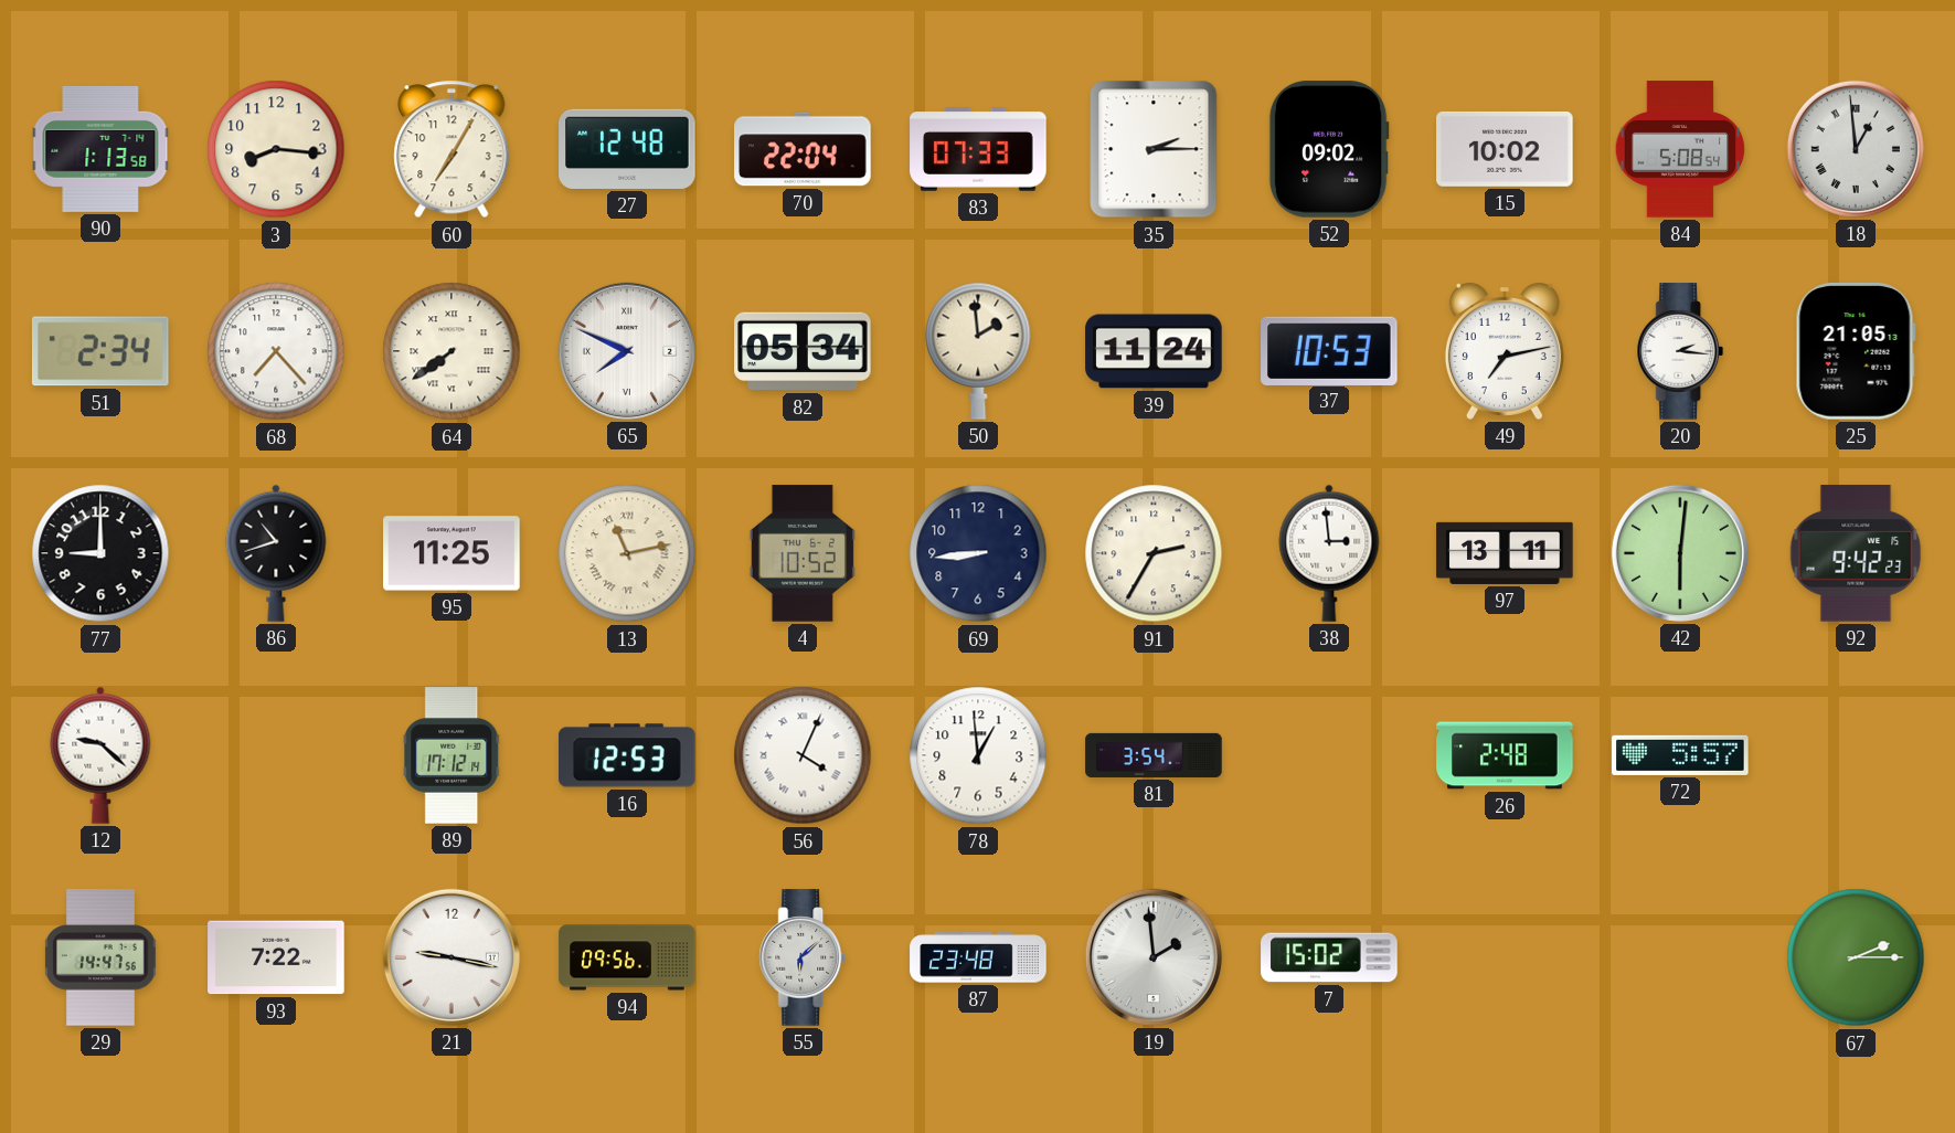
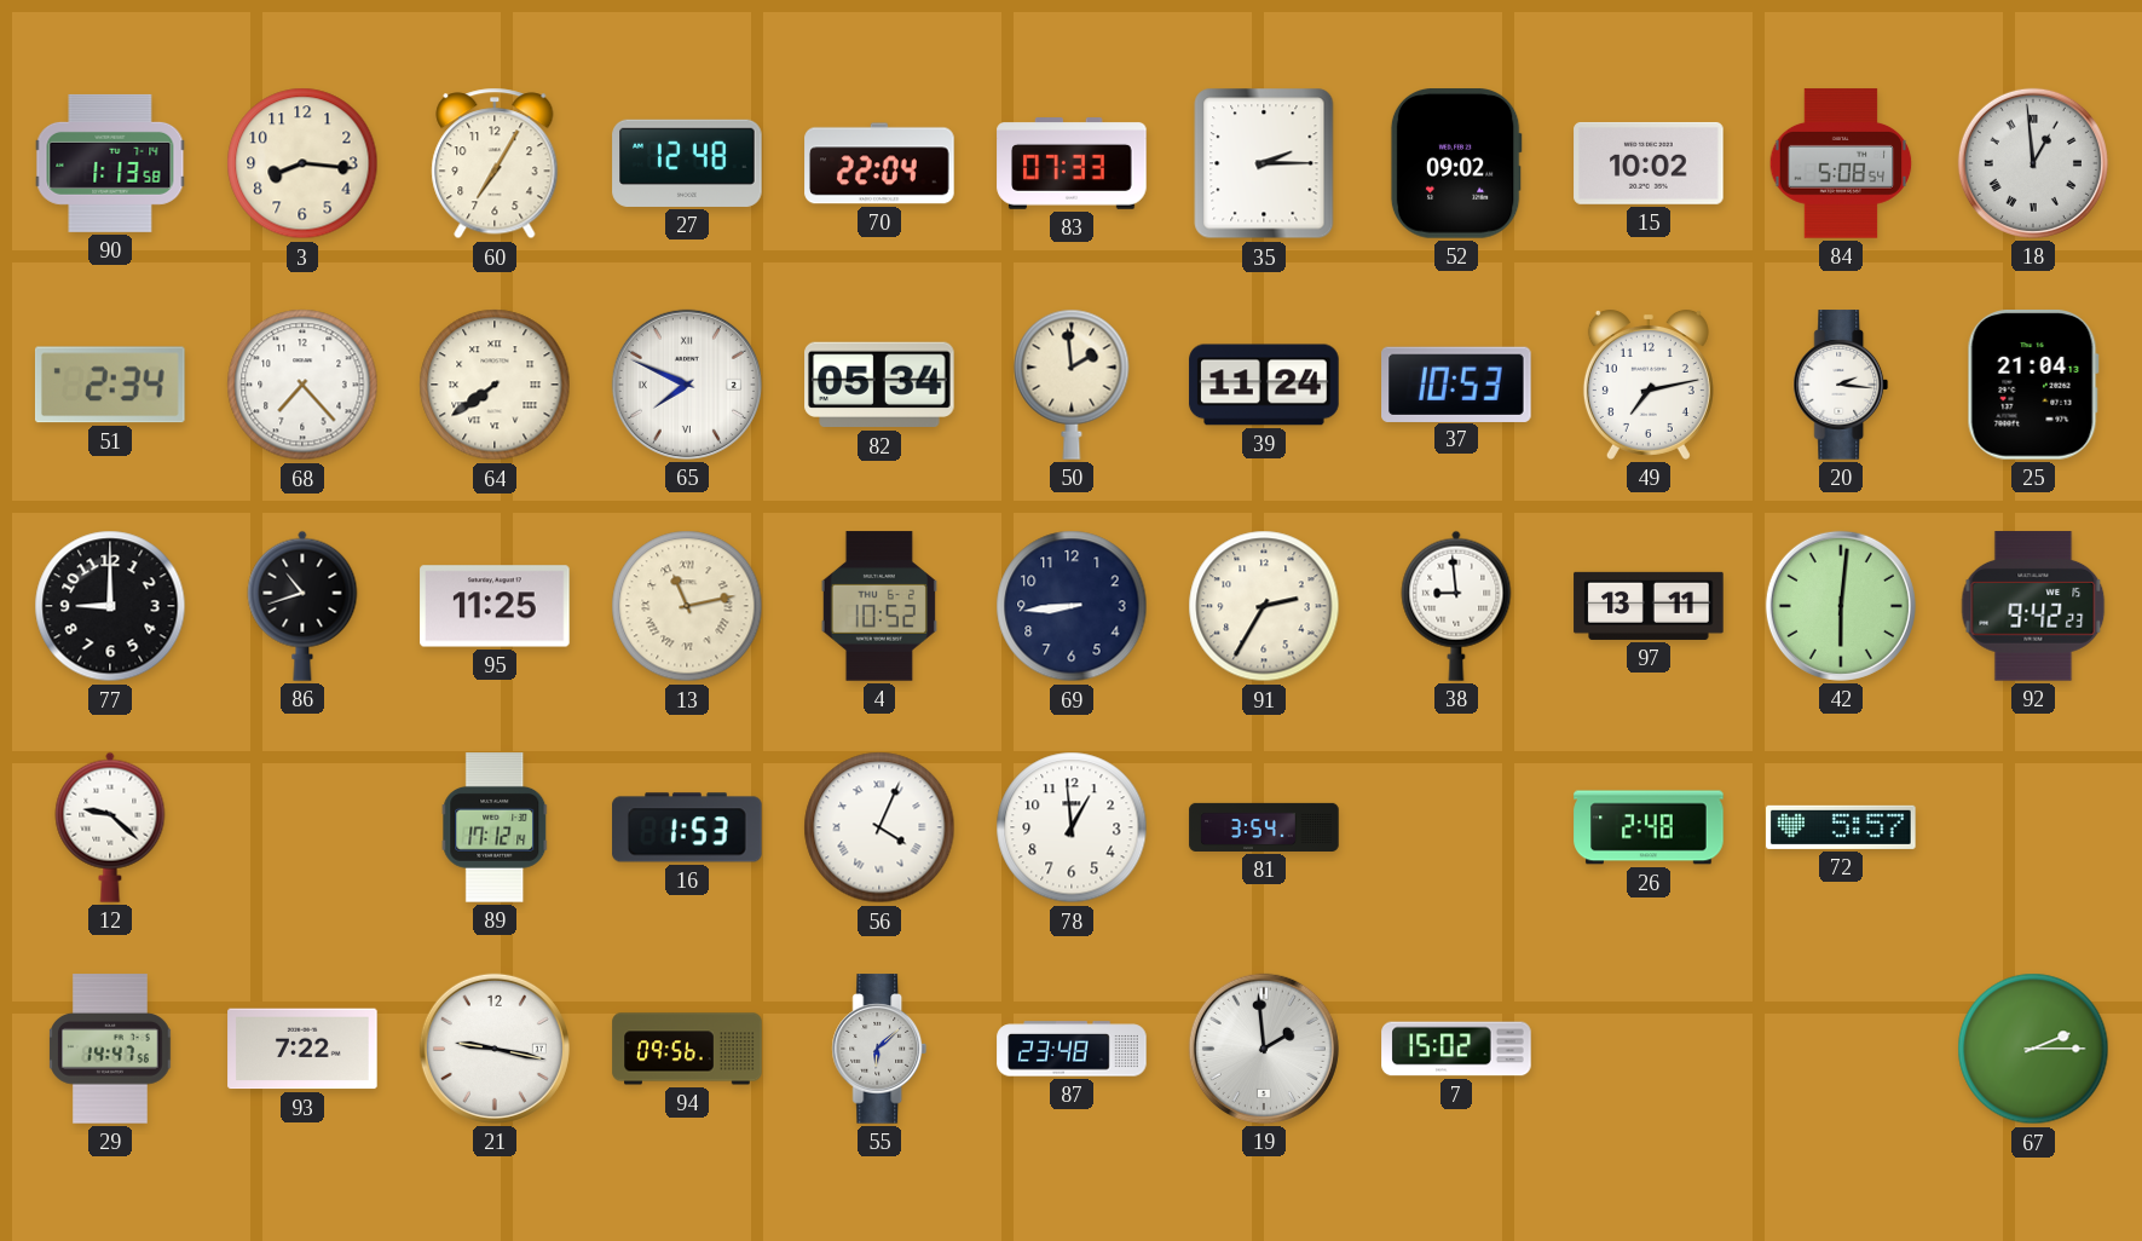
25: 21:05 -> 21:04 (2033, 386)
38: 2:59 -> 8:59 (1456, 606)
16: 12:53 -> 1:53 (687, 827)
